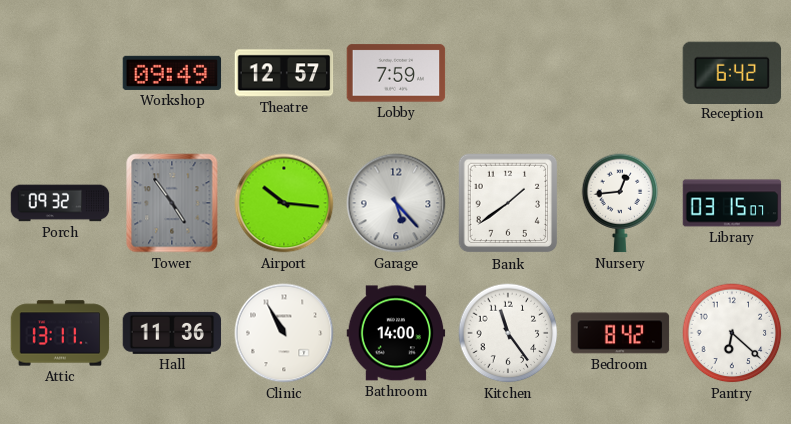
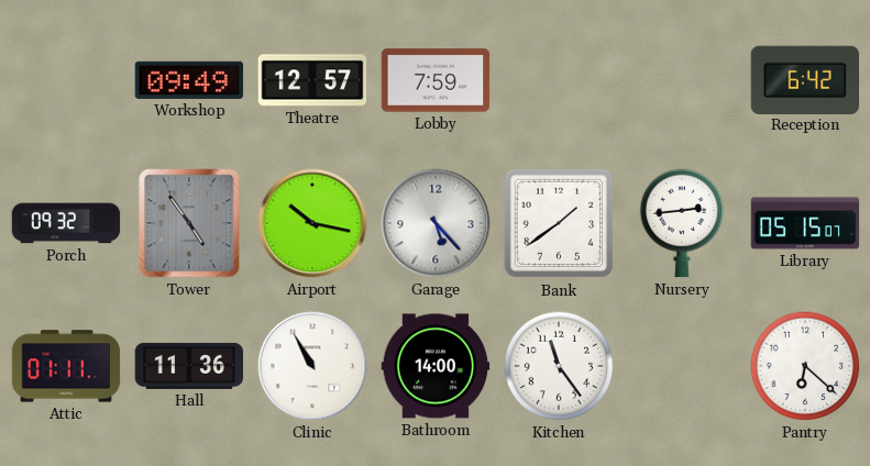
Airport: 10:16 -> 10:17 (312, 223)
Nursery: 12:44 -> 2:44 (682, 223)
Library: 03:15 -> 05:15 (805, 223)
Attic: 13:11 -> 01:11 (66, 366)
Bedroom: 8:42 -> none (620, 333)
